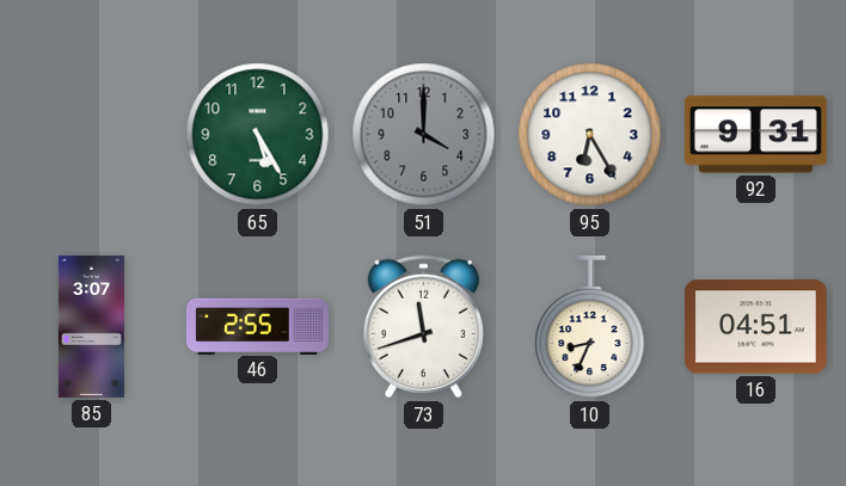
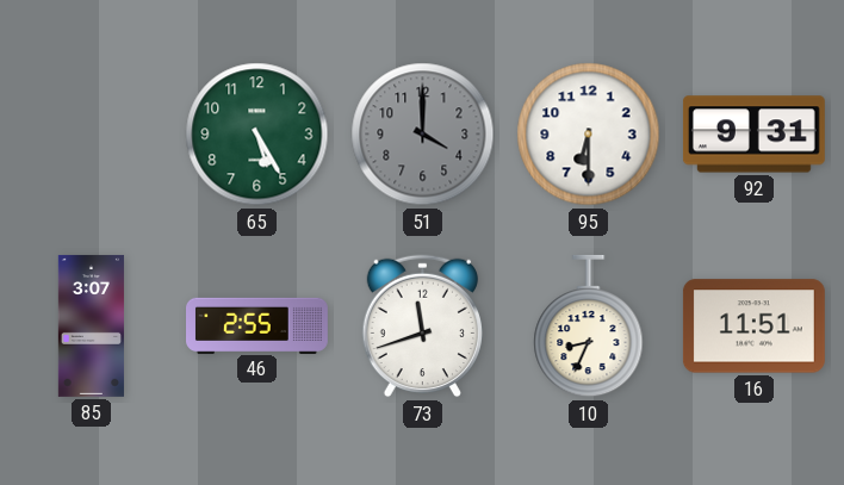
95: 6:25 -> 6:30 (589, 135)
16: 04:51 -> 11:51 (753, 327)
